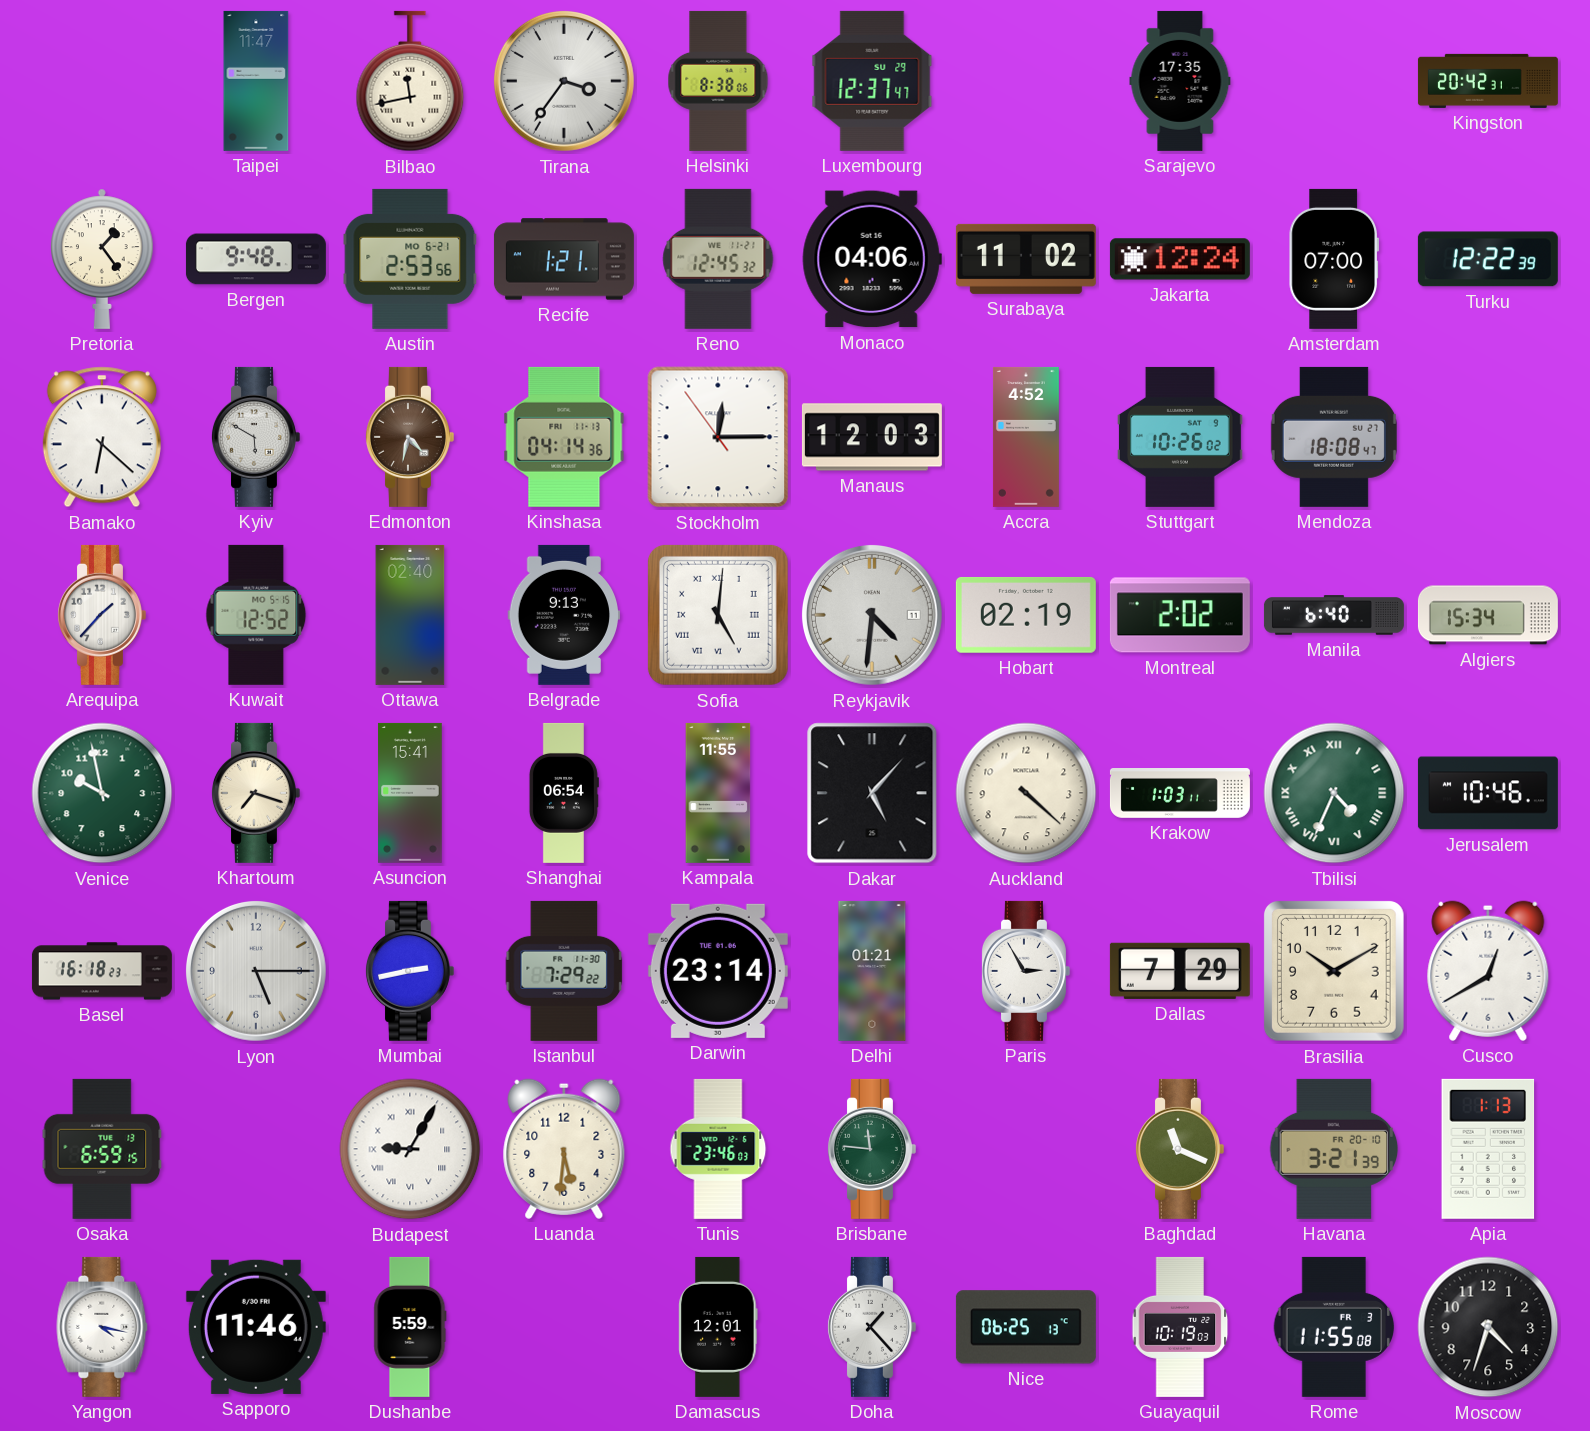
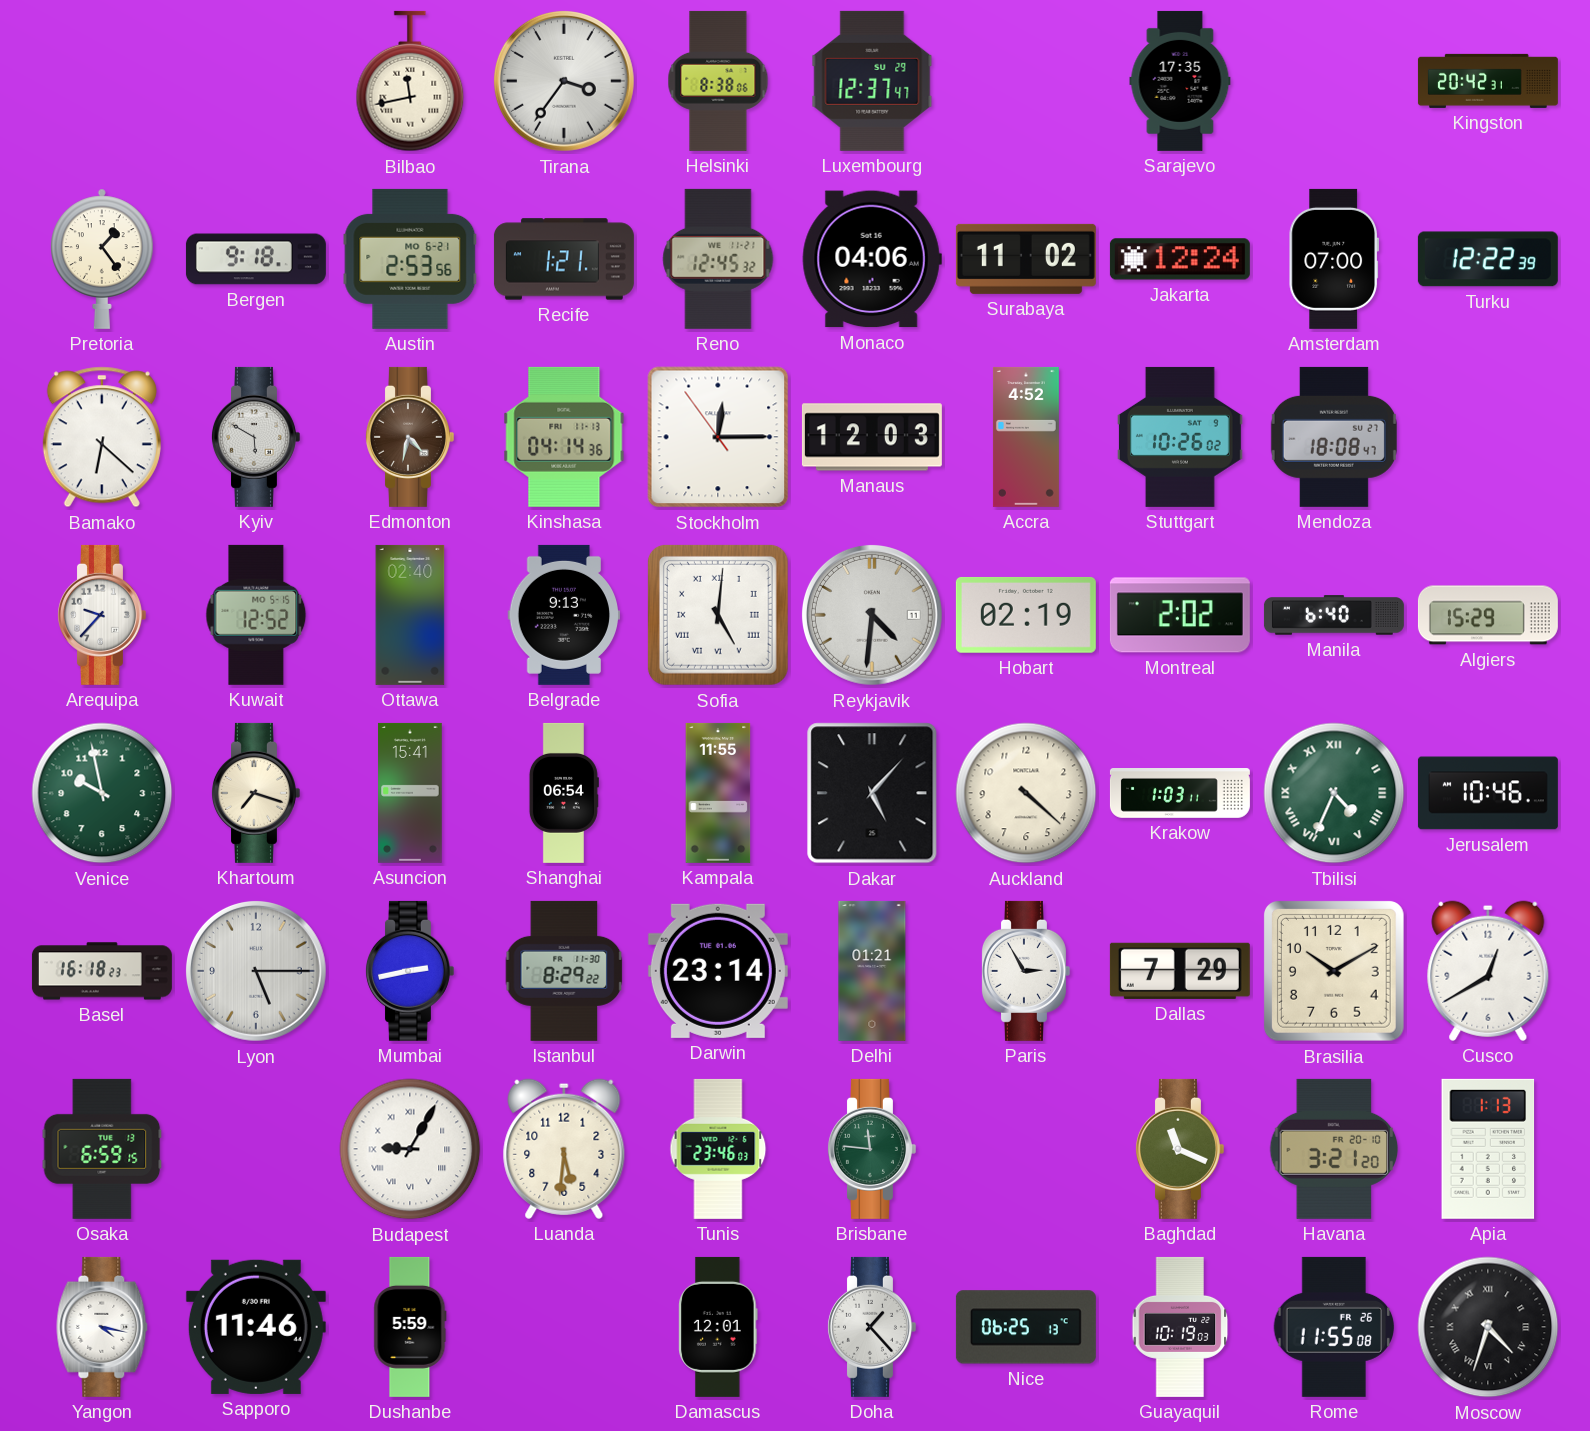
Taipei: 11:47 -> none (256, 81)
Bergen: 9:48 -> 9:18 (256, 259)
Arequipa: 1:37 -> 9:37 (101, 615)
Algiers: 15:34 -> 15:29 (1488, 615)
Istanbul: 7:29 -> 8:29 (564, 971)
Havana: 3:21:39 -> 3:21:20 (1334, 1149)
Rome date: FR 3 -> FR 26 (1334, 1327)
Moscow numerals: Arabic -> Roman (1488, 1327)
